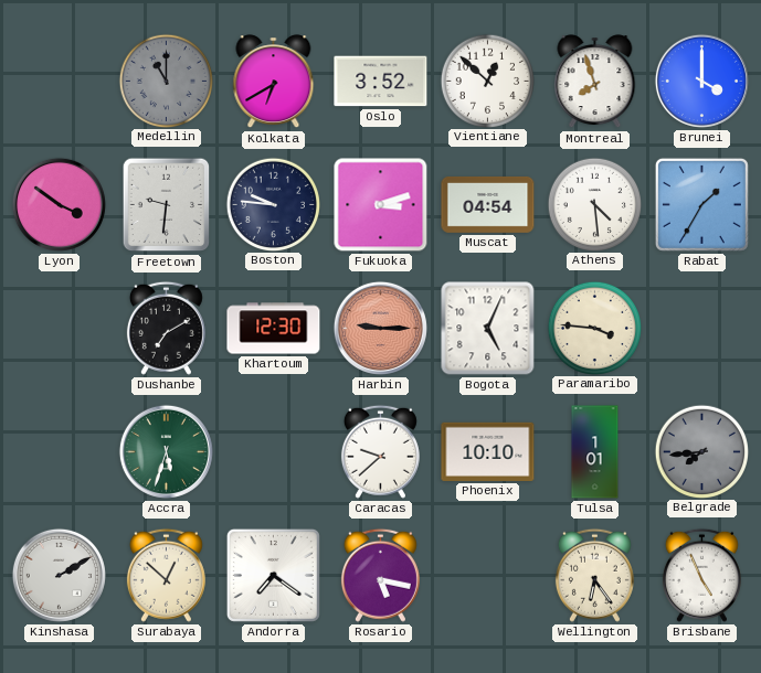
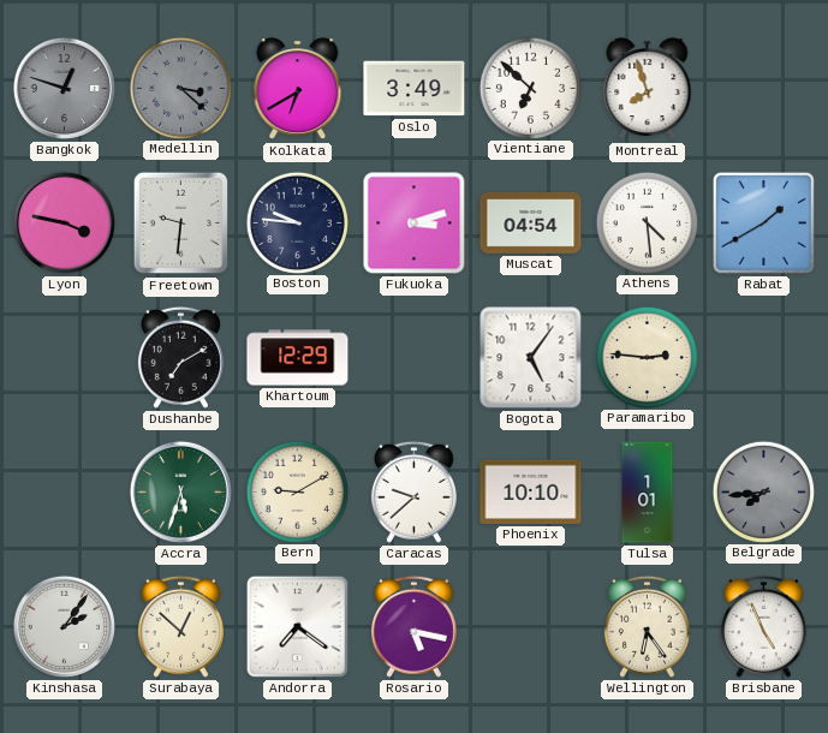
Bangkok: none -> 12:48 (64, 88)
Medellin: 11:00 -> 3:22 (180, 88)
Oslo: 3:52 -> 3:49 (415, 89)
Vientiane: 12:52 -> 6:52 (530, 88)
Brunei: 4:00 -> none (701, 81)
Lyon: 3:51 -> 3:47 (64, 222)
Rabat: 1:35 -> 1:40 (763, 222)
Khartoum: 12:30 -> 12:29 (298, 358)
Harbin: 9:15 -> none (380, 328)
Bogota: 5:04 -> 5:06 (531, 358)
Paramaribo: 3:46 -> 2:46 (647, 357)
Bern: none -> 9:10 (297, 491)
Kinshasa: 2:10 -> 2:06 (64, 626)
